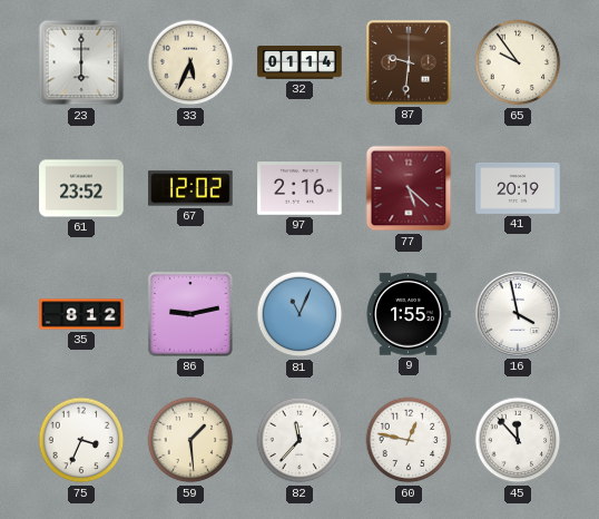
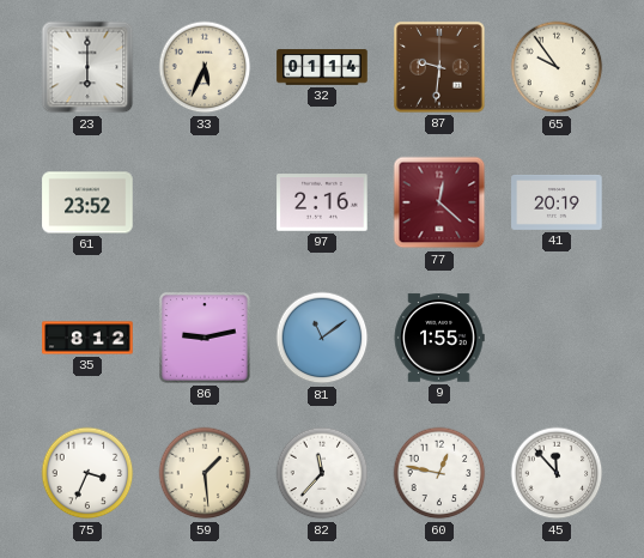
67: 12:02 -> none (190, 188)
77: 5:22 -> 12:22 (439, 202)
81: 11:04 -> 11:09 (322, 338)
16: 3:58 -> none (518, 314)
